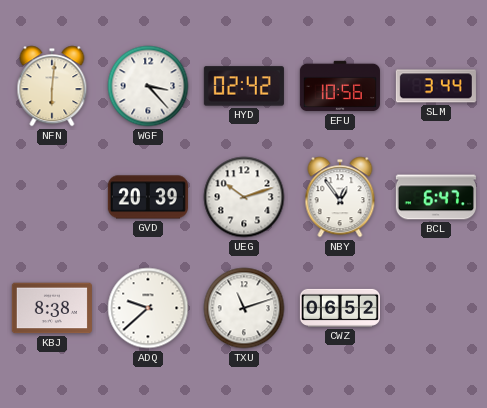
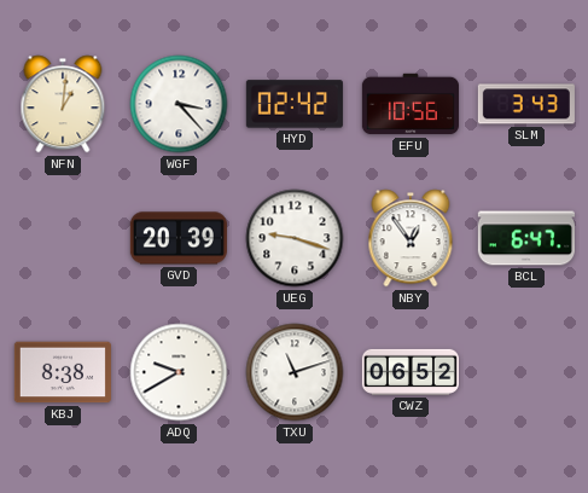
NFN: 6:01 -> 1:01 (63, 104)
SLM: 3:44 -> 3:43 (526, 104)
UEG: 10:12 -> 9:18 (295, 238)
ADQ: 9:38 -> 9:40 (179, 372)
